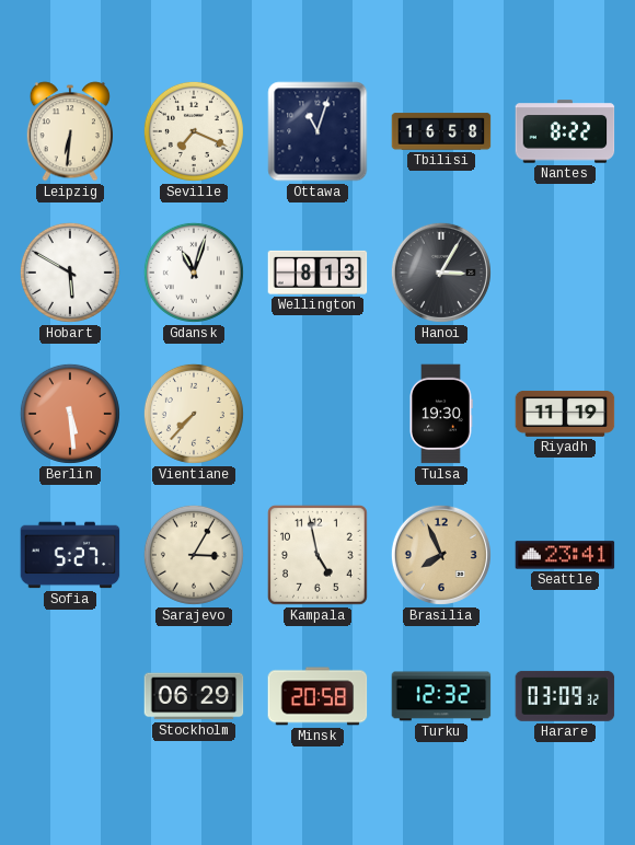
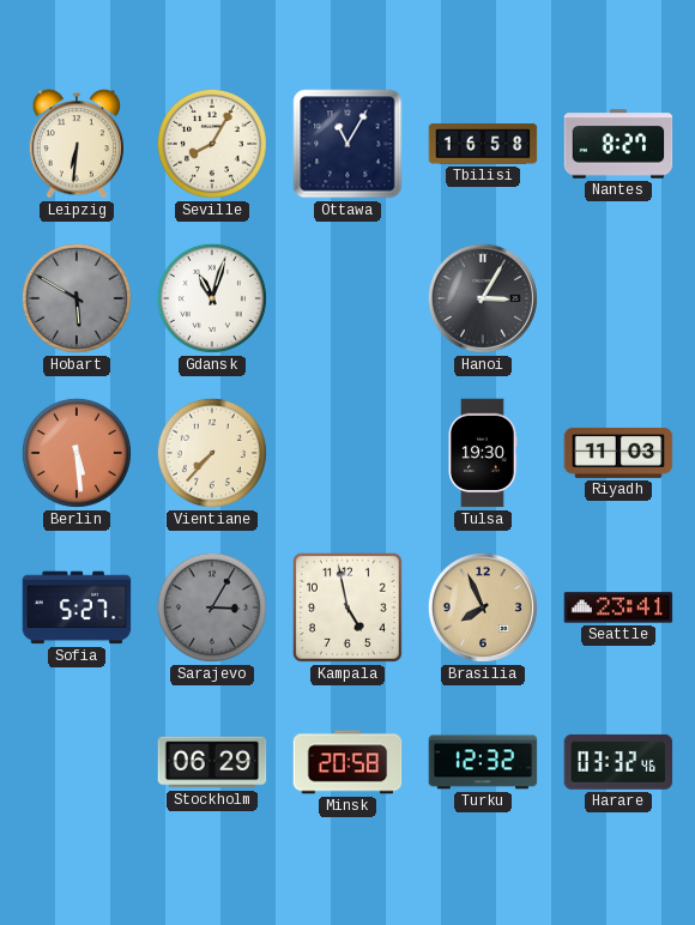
Seville: 7:19 -> 8:05 (212, 144)
Ottawa: 11:03 -> 11:05 (347, 144)
Nantes: 8:22 -> 8:27 (618, 144)
Hobart dial: white -> grey (77, 298)
Wellington: 8:13 -> none (317, 273)
Riyadh: 11:19 -> 11:03 (618, 453)
Sarajevo dial: cream -> grey (212, 607)
Harare: 03:09 -> 03:32 (618, 762)
